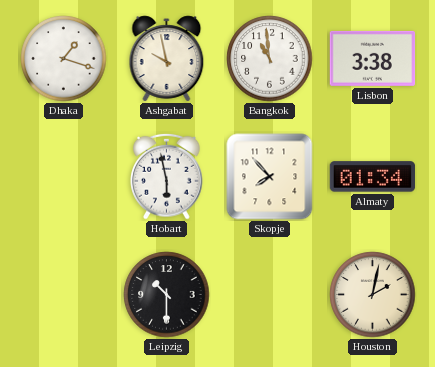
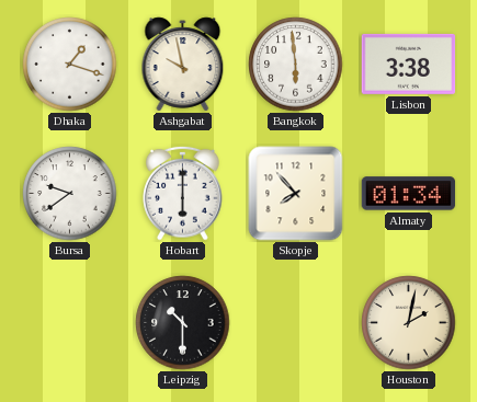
Bangkok: 10:59 -> 5:59 (296, 65)
Bursa: none -> 9:39 (70, 194)
Hobart: 5:58 -> 6:00 (183, 193)
